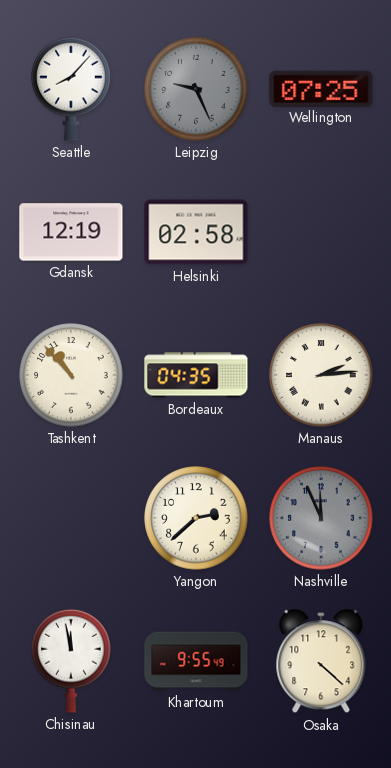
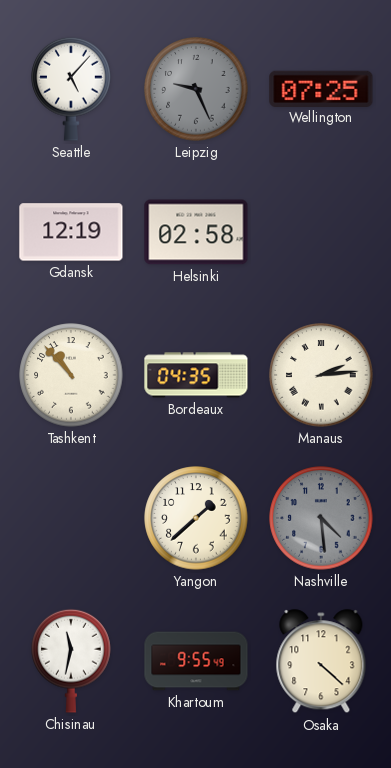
Seattle: 8:07 -> 5:07 (71, 89)
Yangon: 2:38 -> 1:38 (196, 518)
Nashville: 11:56 -> 4:29 (321, 518)
Chisinau: 11:58 -> 11:32 (71, 661)
